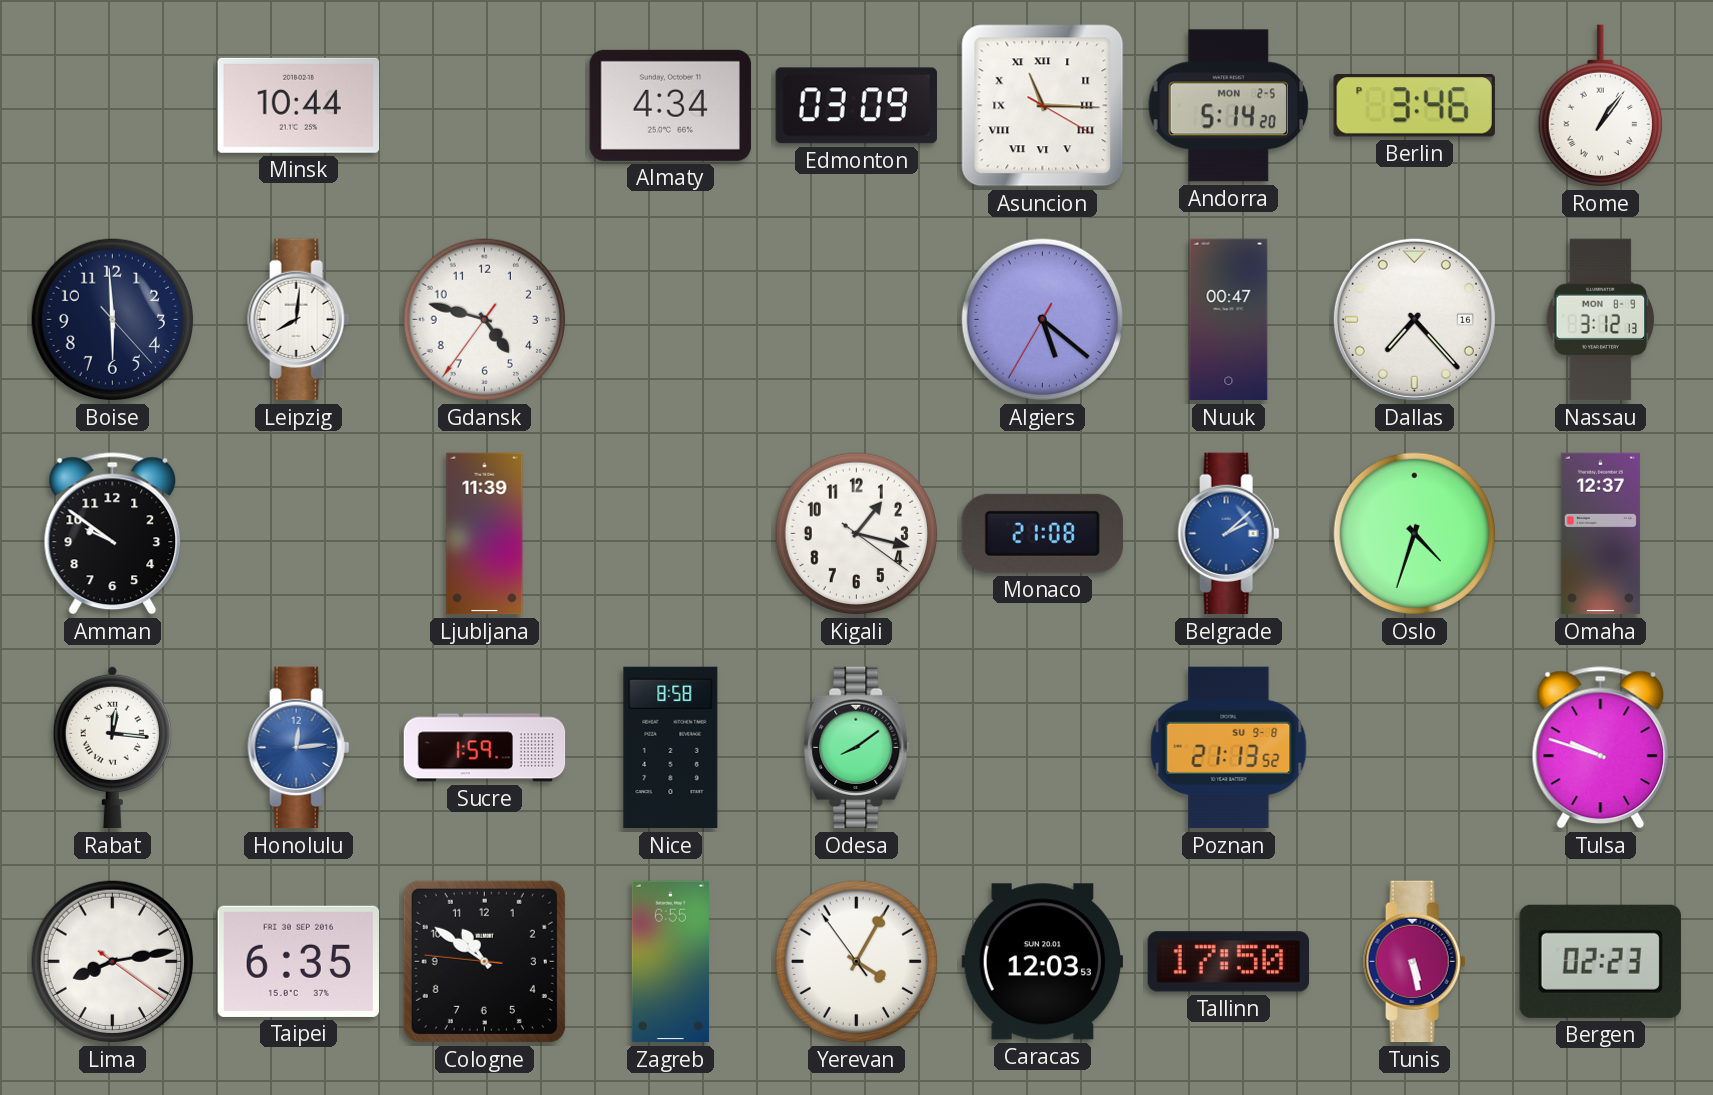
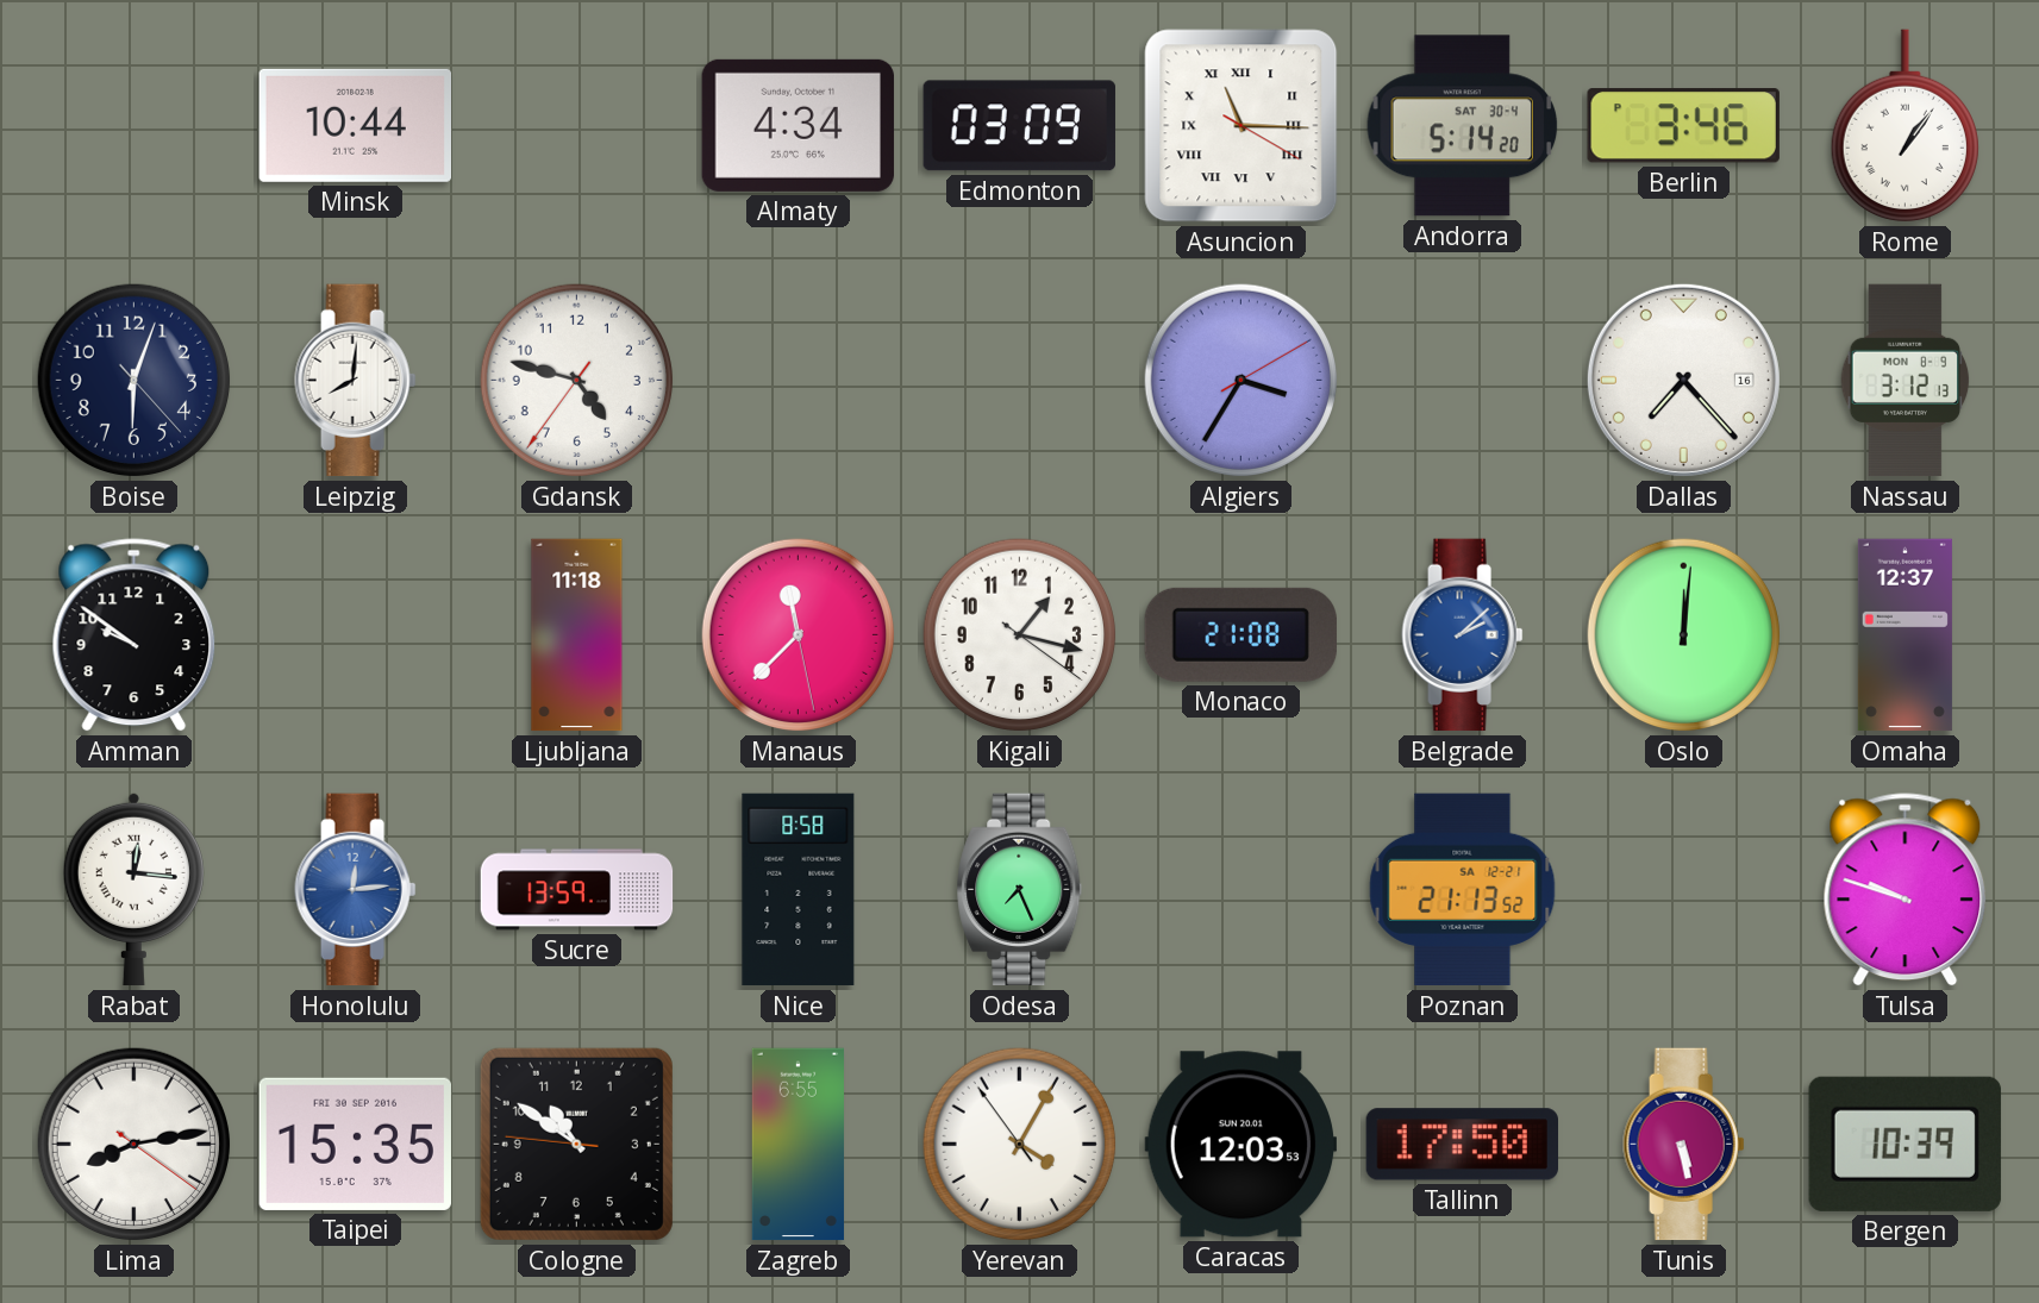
Andorra date: MON 2-5 -> SAT 30-4 (1463, 126)
Boise: 5:59 -> 6:03 (135, 381)
Algiers: 5:21 -> 3:35 (1241, 381)
Nuuk: 00:47 -> none (1229, 320)
Ljubljana: 11:39 -> 11:18 (577, 635)
Manaus: none -> 11:37 (799, 635)
Oslo: 4:33 -> 12:01 (1684, 635)
Sucre: 1:59 -> 13:59 (577, 890)
Odesa: 8:09 -> 7:26 (1020, 890)
Poznan date: SU 9-8 -> SA 12-21 (1463, 890)
Taipei: 6:35 -> 15:35 (355, 1144)
Bergen: 02:23 -> 10:39 (1904, 1144)
